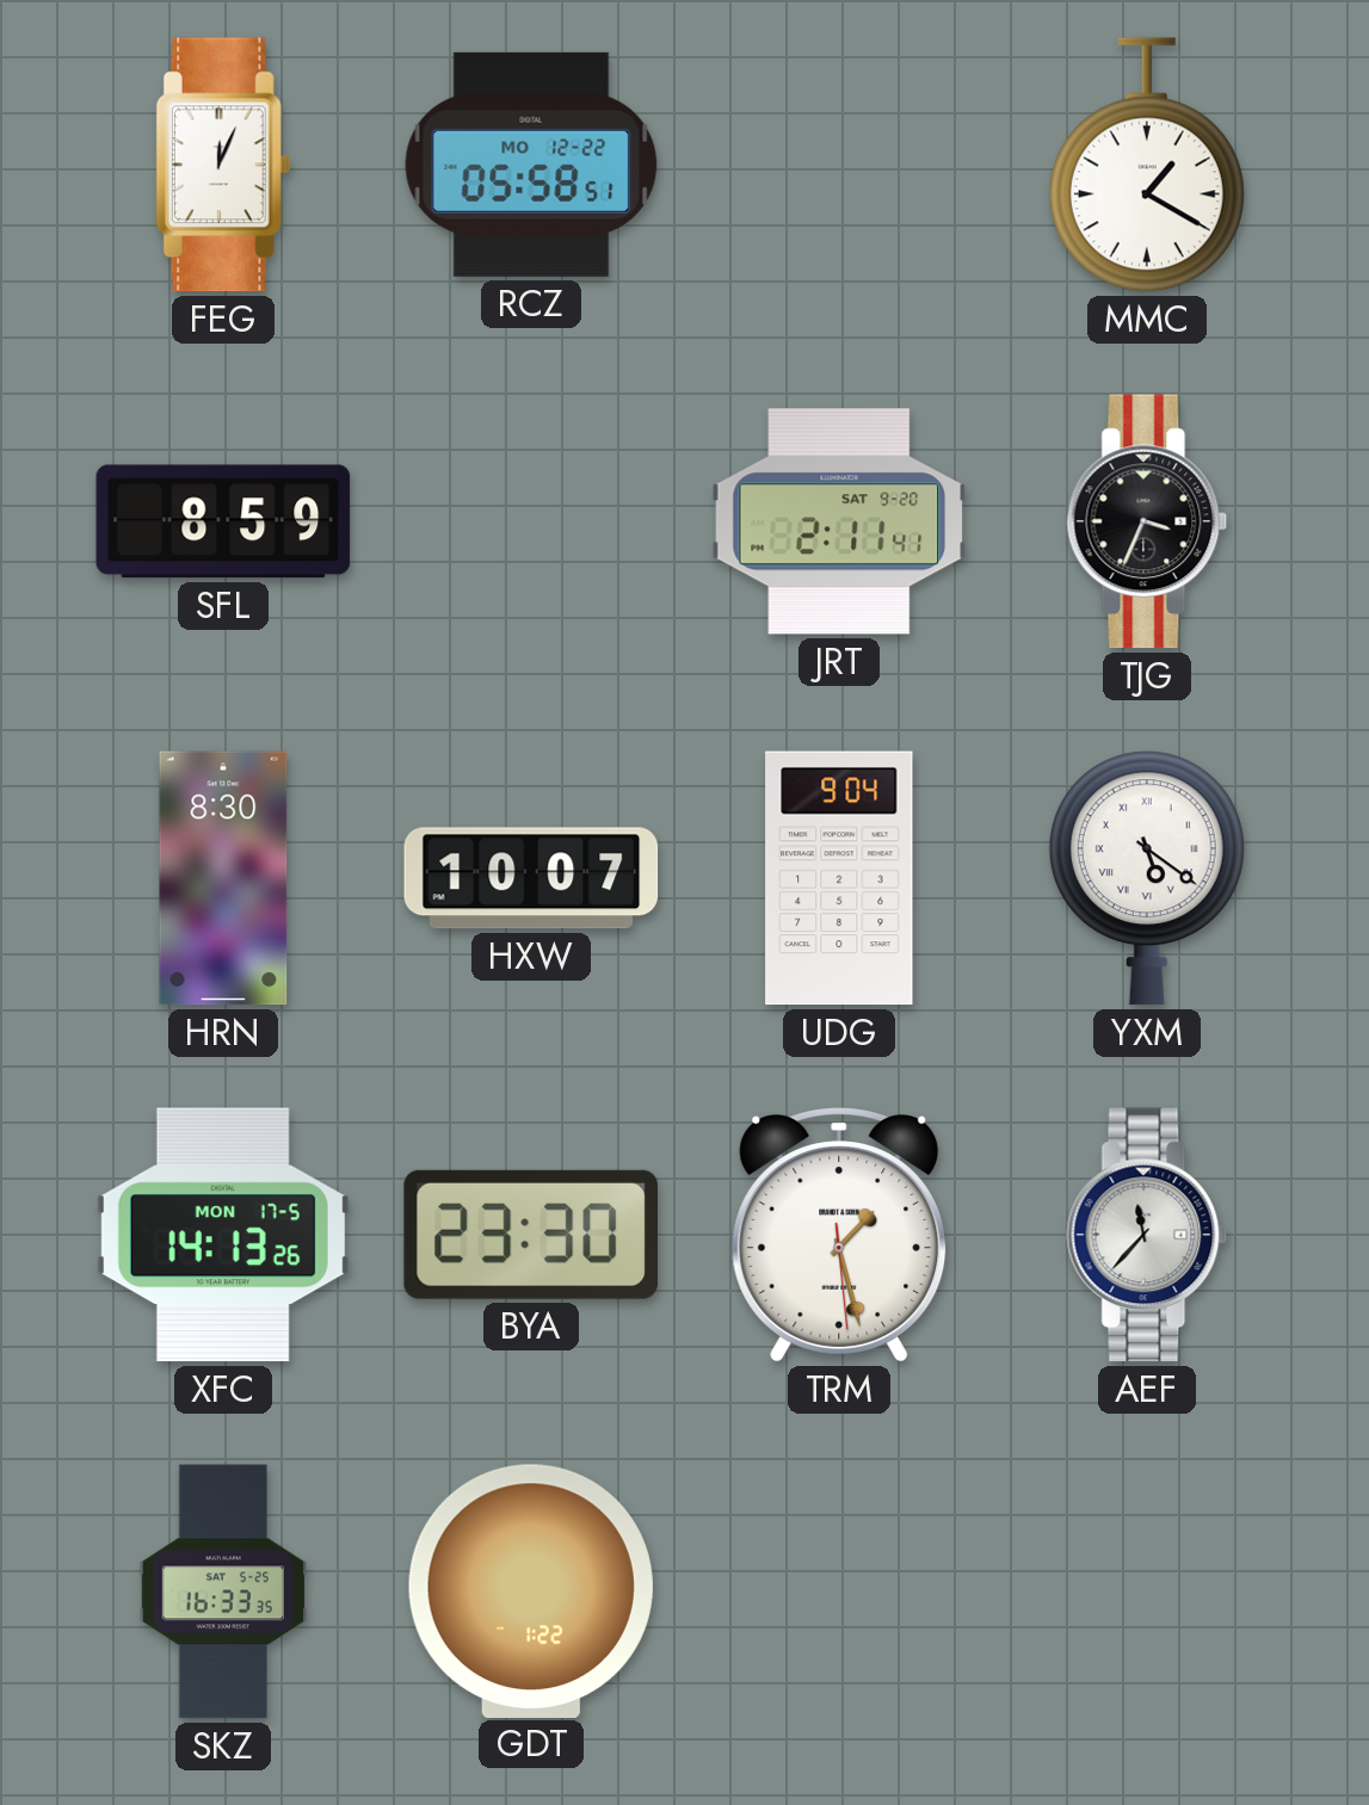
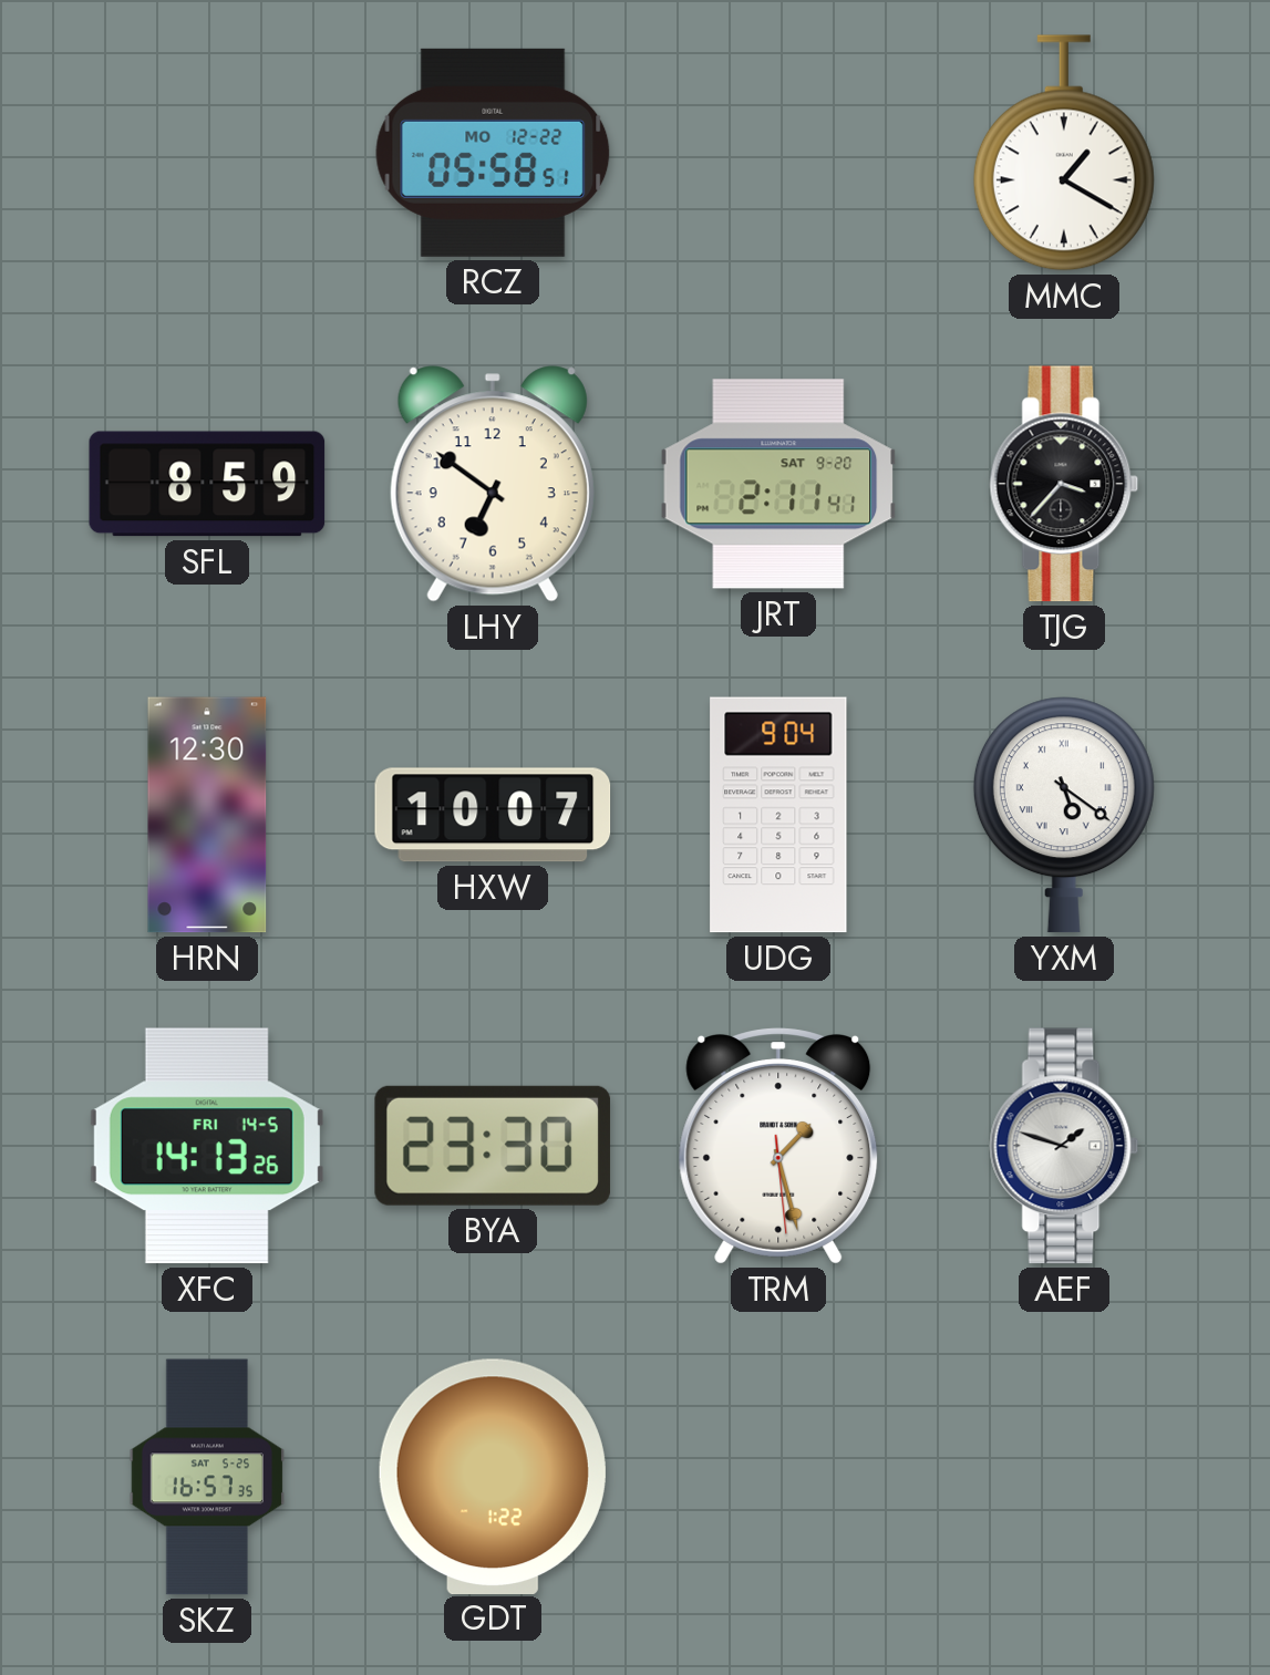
FEG: 12:04 -> none (223, 165)
LHY: none -> 6:51 (493, 484)
TJG: 3:34 -> 3:37 (1064, 484)
HRN: 8:30 -> 12:30 (207, 815)
XFC date: MON 17-5 -> FRI 14-5 (207, 1146)
AEF: 11:37 -> 1:48 (1064, 1146)
SKZ: 16:33 -> 16:57 (207, 1477)
